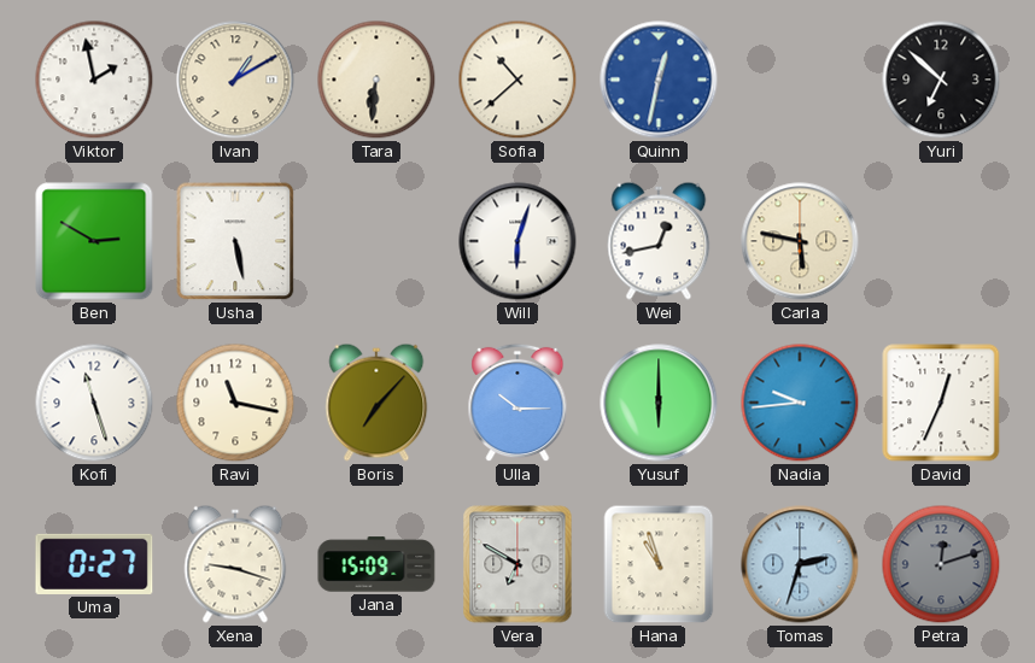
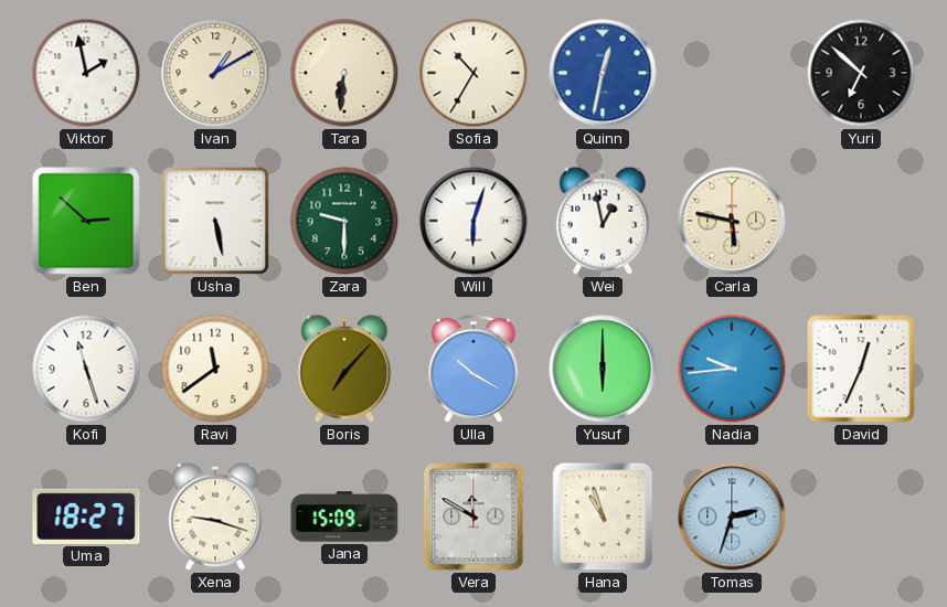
Sofia: 10:38 -> 10:35 (474, 73)
Ben: 2:50 -> 2:52 (86, 221)
Zara: none -> 9:30 (344, 221)
Wei: 12:43 -> 12:58 (603, 221)
Ravi: 11:17 -> 11:39 (215, 369)
Ulla: 10:15 -> 10:20 (474, 369)
Uma: 0:27 -> 18:27 (86, 517)
Vera: 6:50 -> 11:50 (474, 517)
Petra: 12:12 -> none (941, 564)
